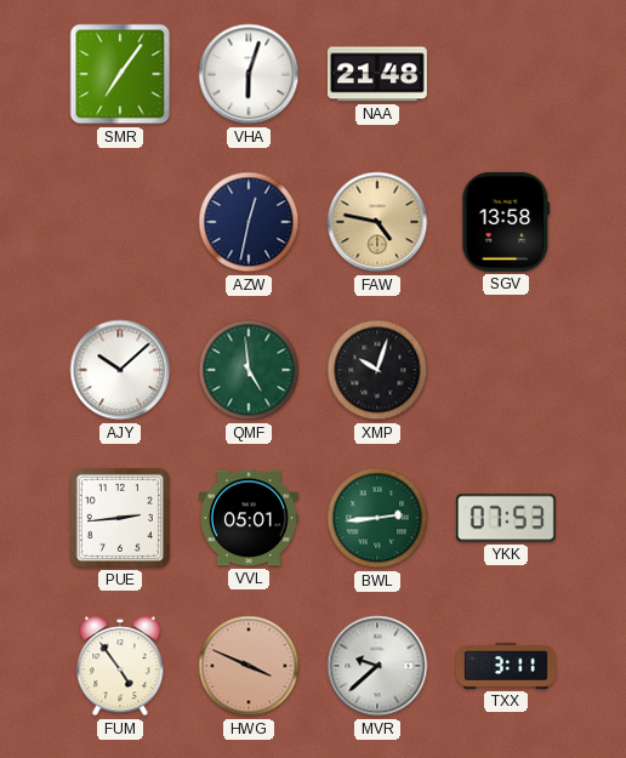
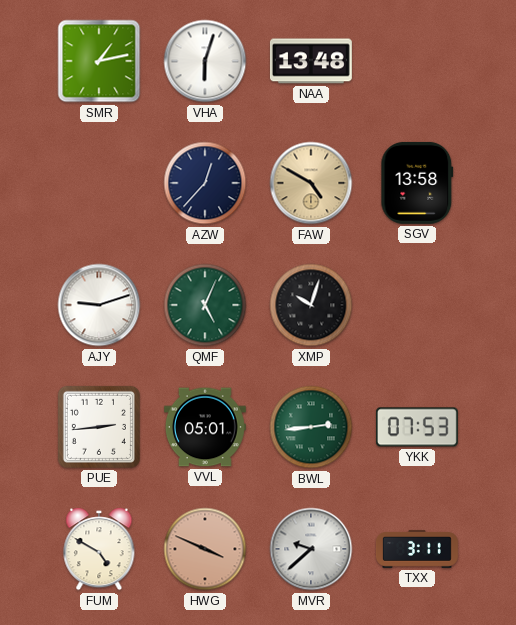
SMR: 7:06 -> 1:13 (99, 61)
NAA: 21:48 -> 13:48 (311, 61)
AZW: 12:32 -> 12:37 (205, 183)
FAW: 4:47 -> 4:50 (311, 183)
AJY: 10:08 -> 9:12 (99, 305)
QMF: 4:59 -> 5:04 (205, 305)
FUM: 4:54 -> 4:50 (99, 549)
